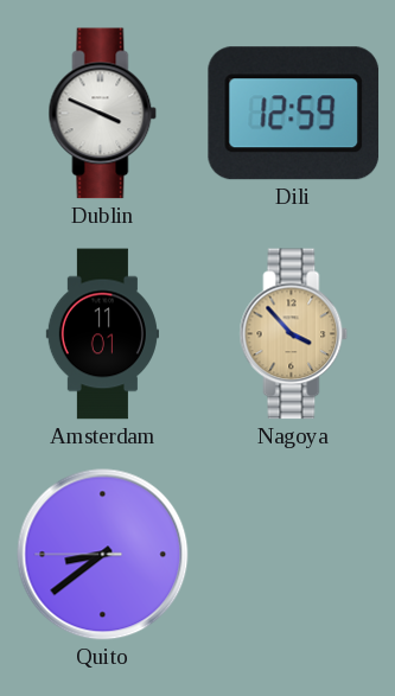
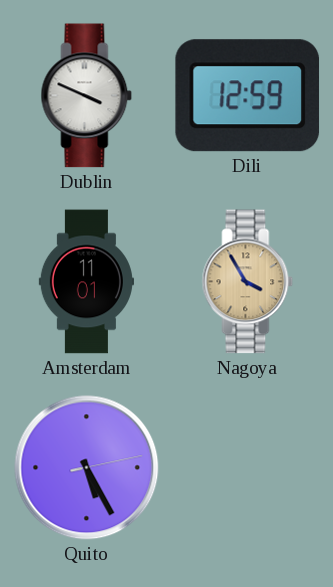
Nagoya: 3:53 -> 3:55 (248, 282)
Quito: 8:38 -> 5:25 (87, 468)
